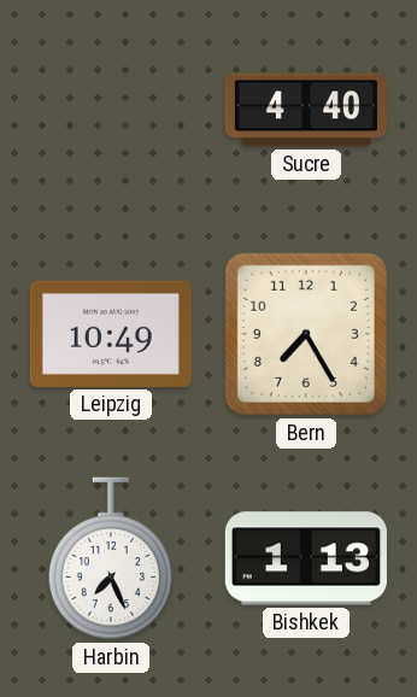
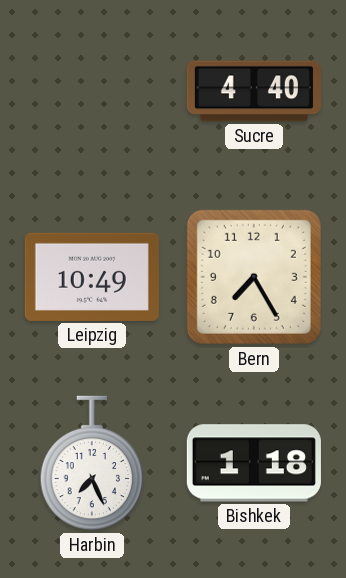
Bishkek: 1:13 -> 1:18 (254, 463)
